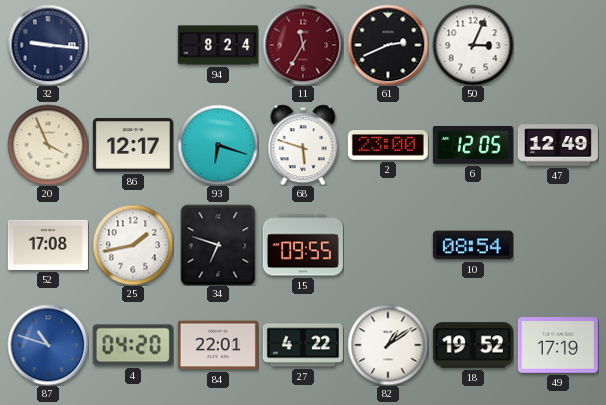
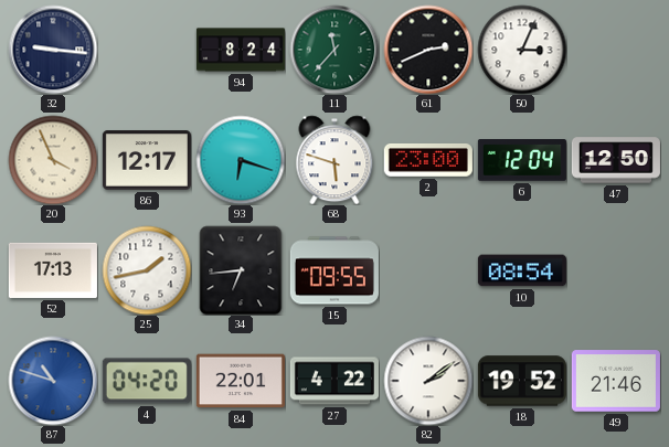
11: 11:35 -> 11:37 (334, 50)
11 dial: burgundy -> green (334, 50)
6: 12:05 -> 12:04 (522, 160)
47: 12:49 -> 12:50 (616, 160)
52: 17:08 -> 17:13 (53, 270)
34: 6:48 -> 6:44 (241, 270)
82: 1:09 -> 2:09 (428, 381)
49: 17:19 -> 21:46 (616, 381)
